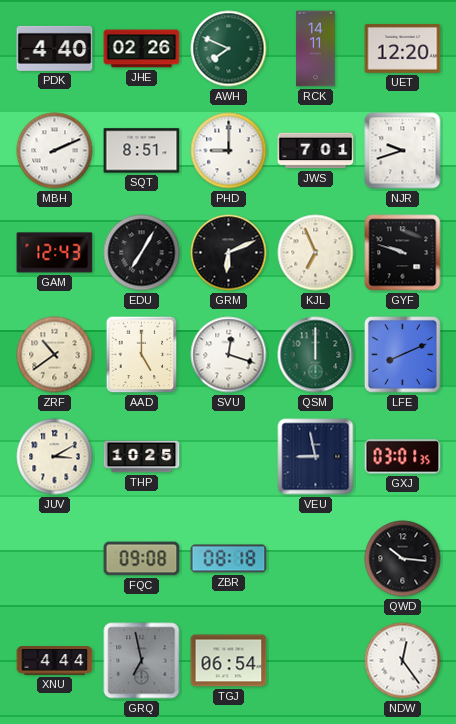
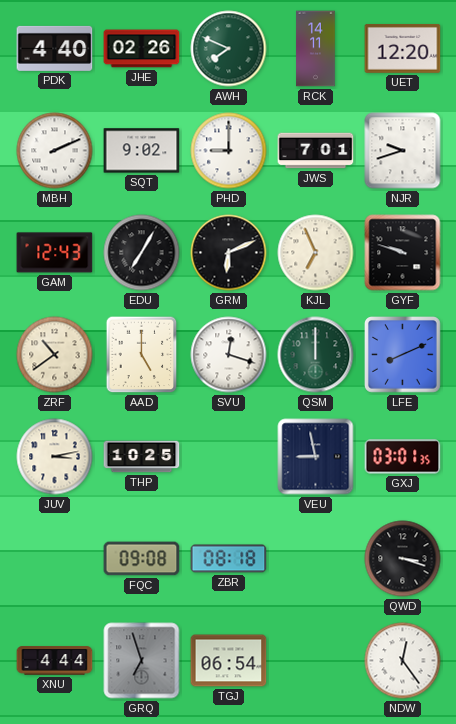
SQT: 8:51 -> 9:02 (142, 151)
JUV: 3:10 -> 3:13 (55, 457)
QWD: 10:16 -> 3:18 (403, 559)
GRQ: 6:58 -> 6:57 (142, 661)
